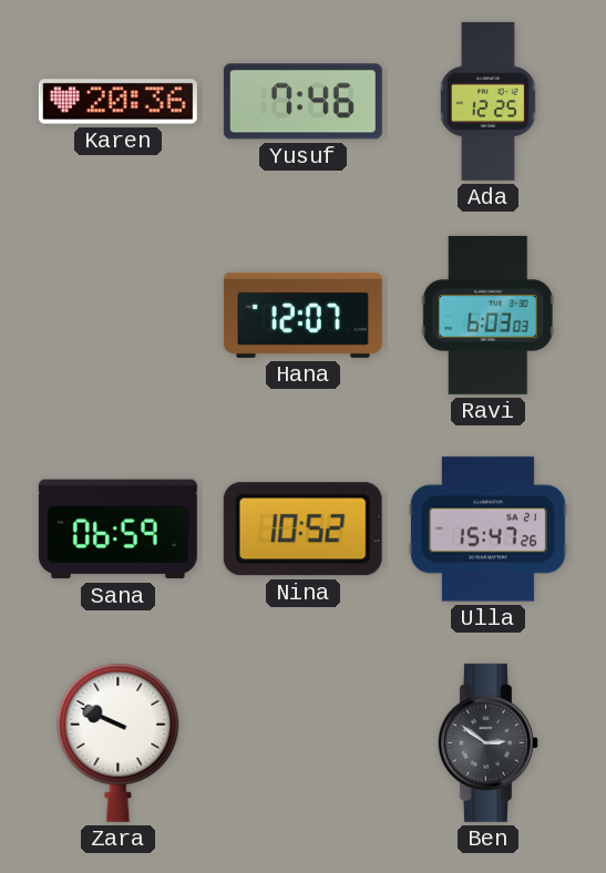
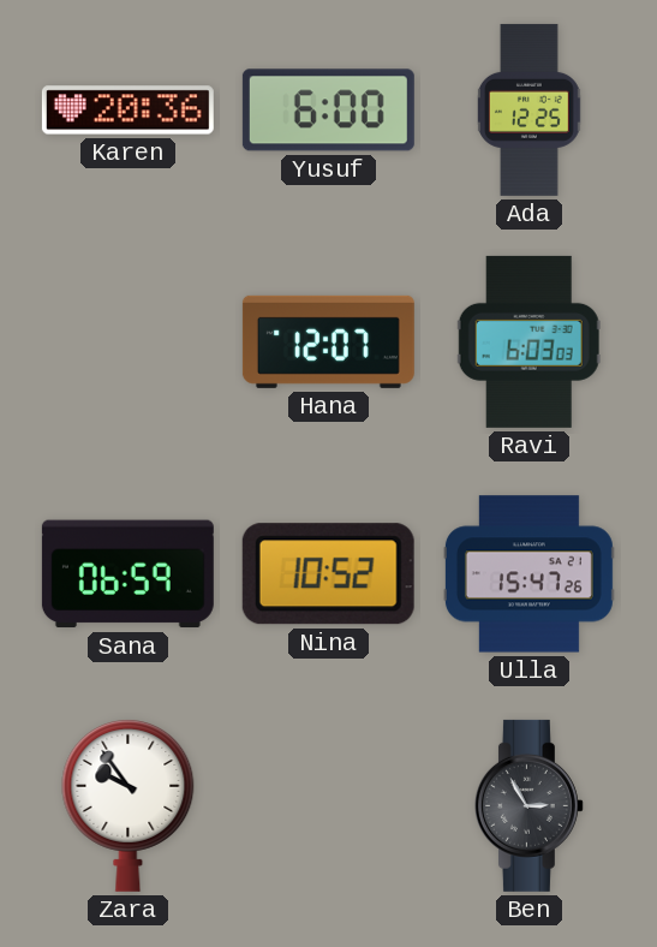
Yusuf: 7:46 -> 6:00 (328, 111)
Zara: 9:49 -> 9:54 (129, 806)
Ben: 2:51 -> 2:55 (528, 805)
